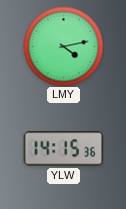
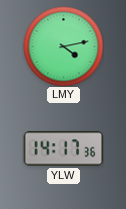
YLW: 14:15 -> 14:17 (63, 149)
